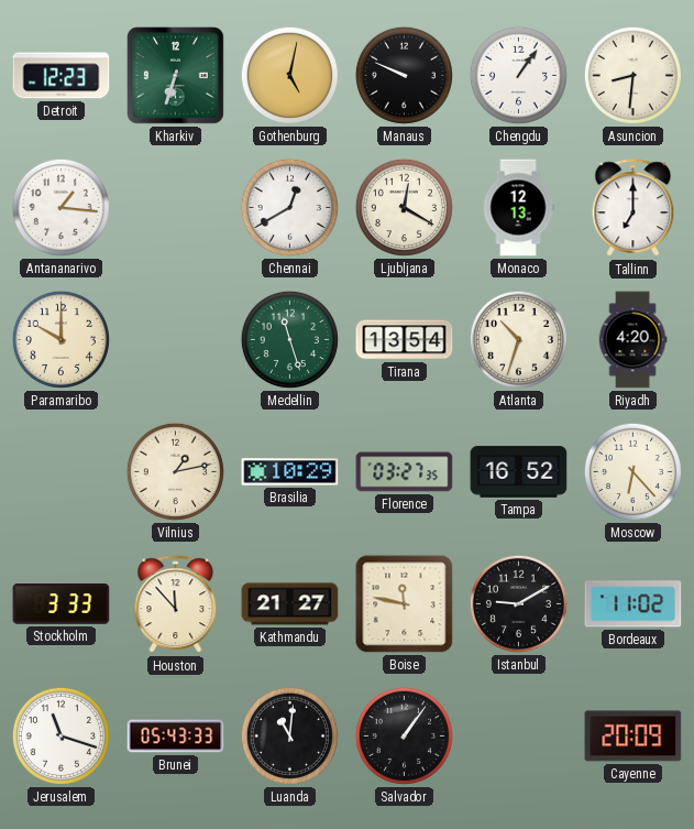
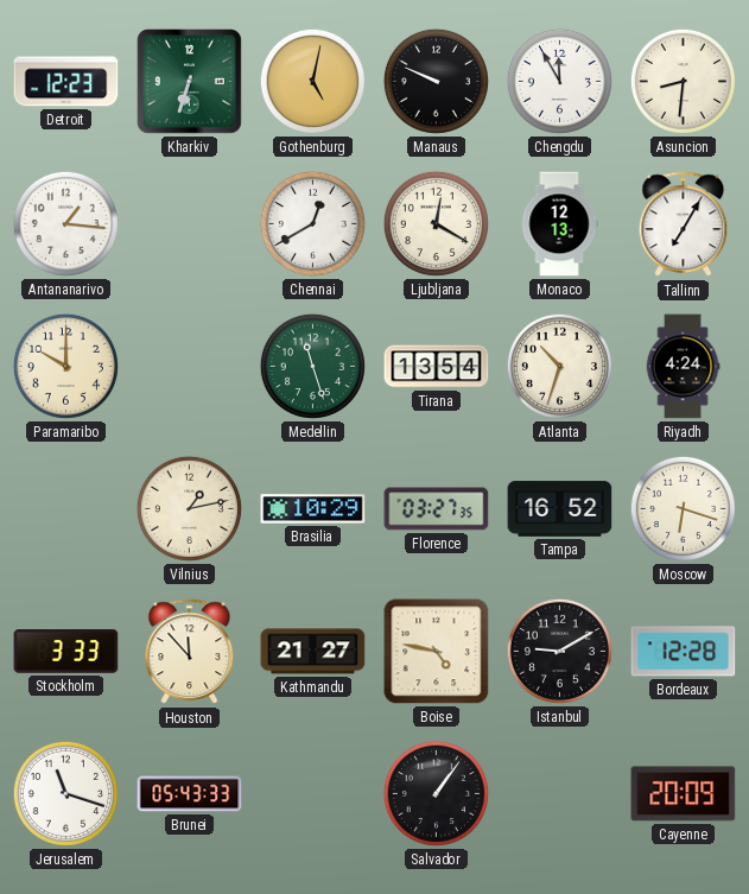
Chengdu: 1:06 -> 11:55 (559, 81)
Tallinn: 7:00 -> 7:05 (684, 224)
Riyadh: 4:20 -> 4:24 (683, 367)
Moscow: 6:23 -> 6:18 (683, 508)
Boise: 11:47 -> 4:47 (437, 652)
Bordeaux: 11:02 -> 12:28 (684, 652)
Luanda: 11:01 -> none (289, 735)
